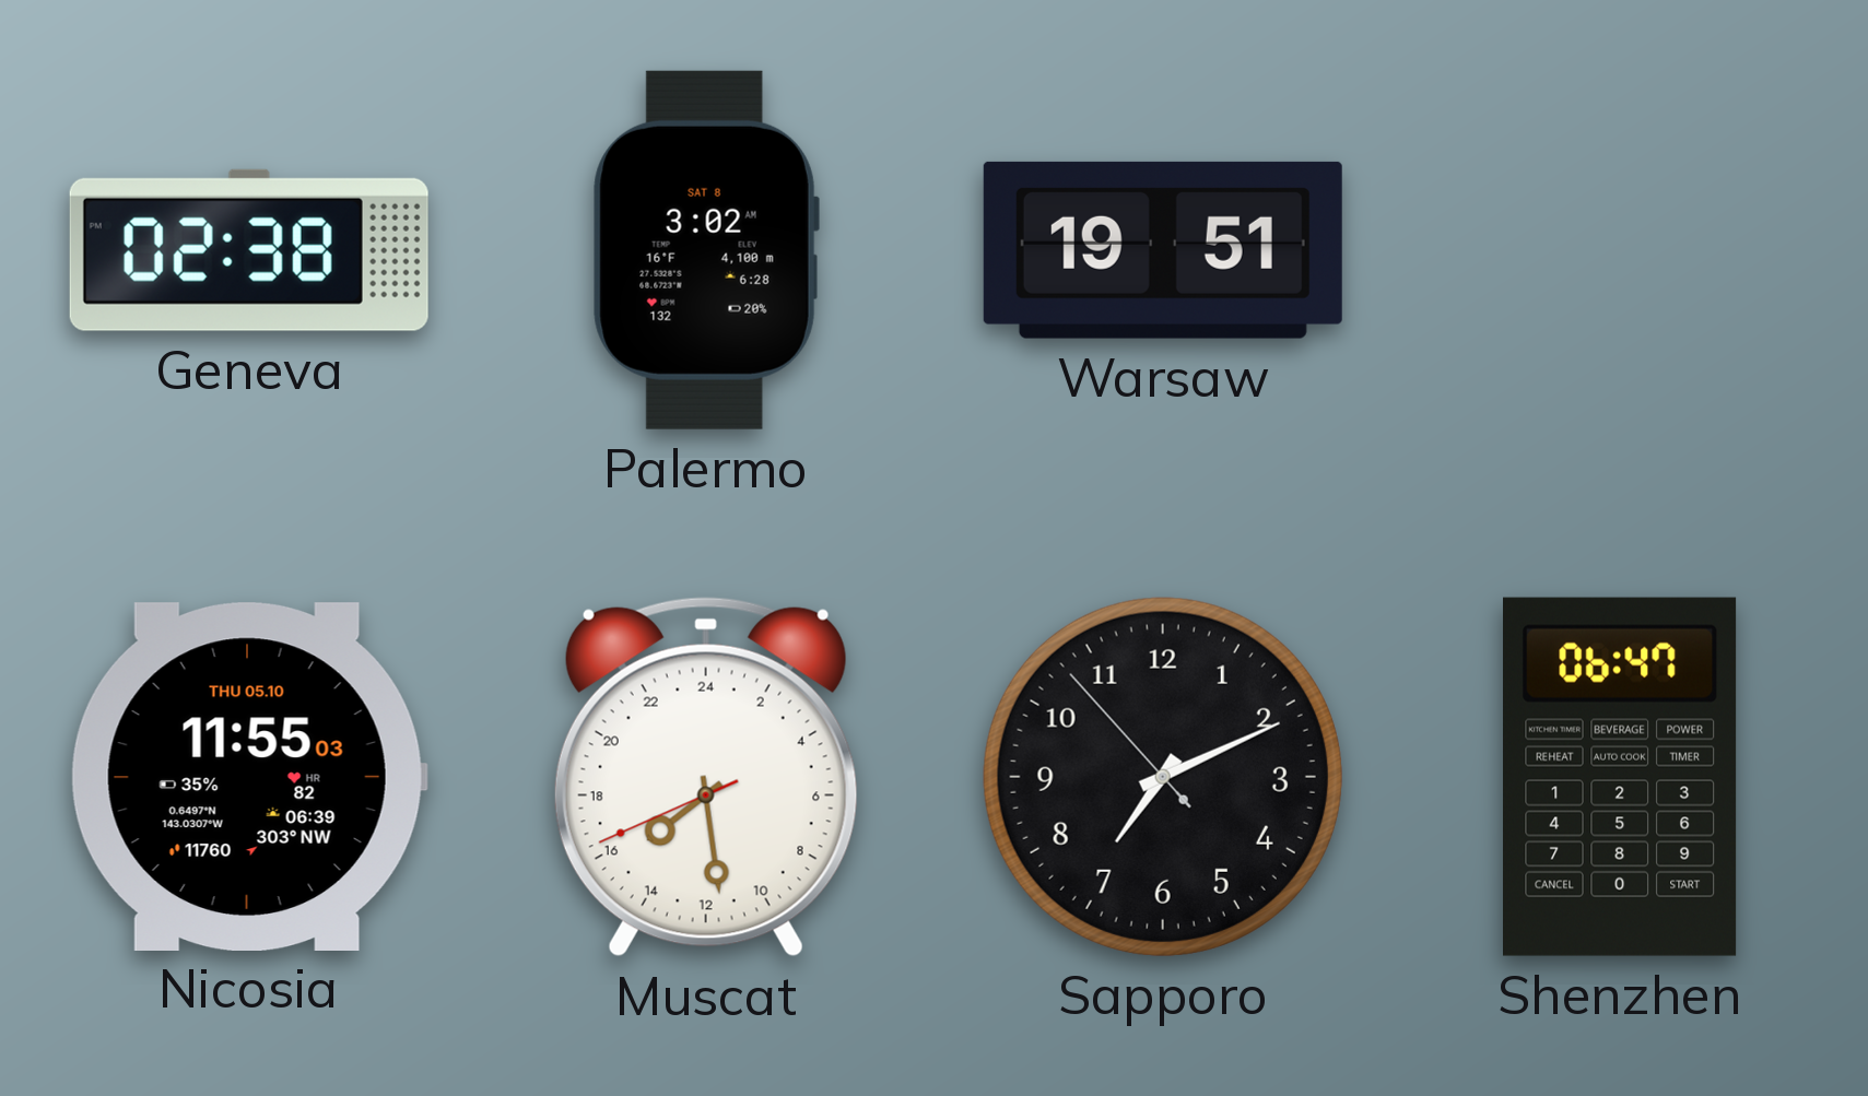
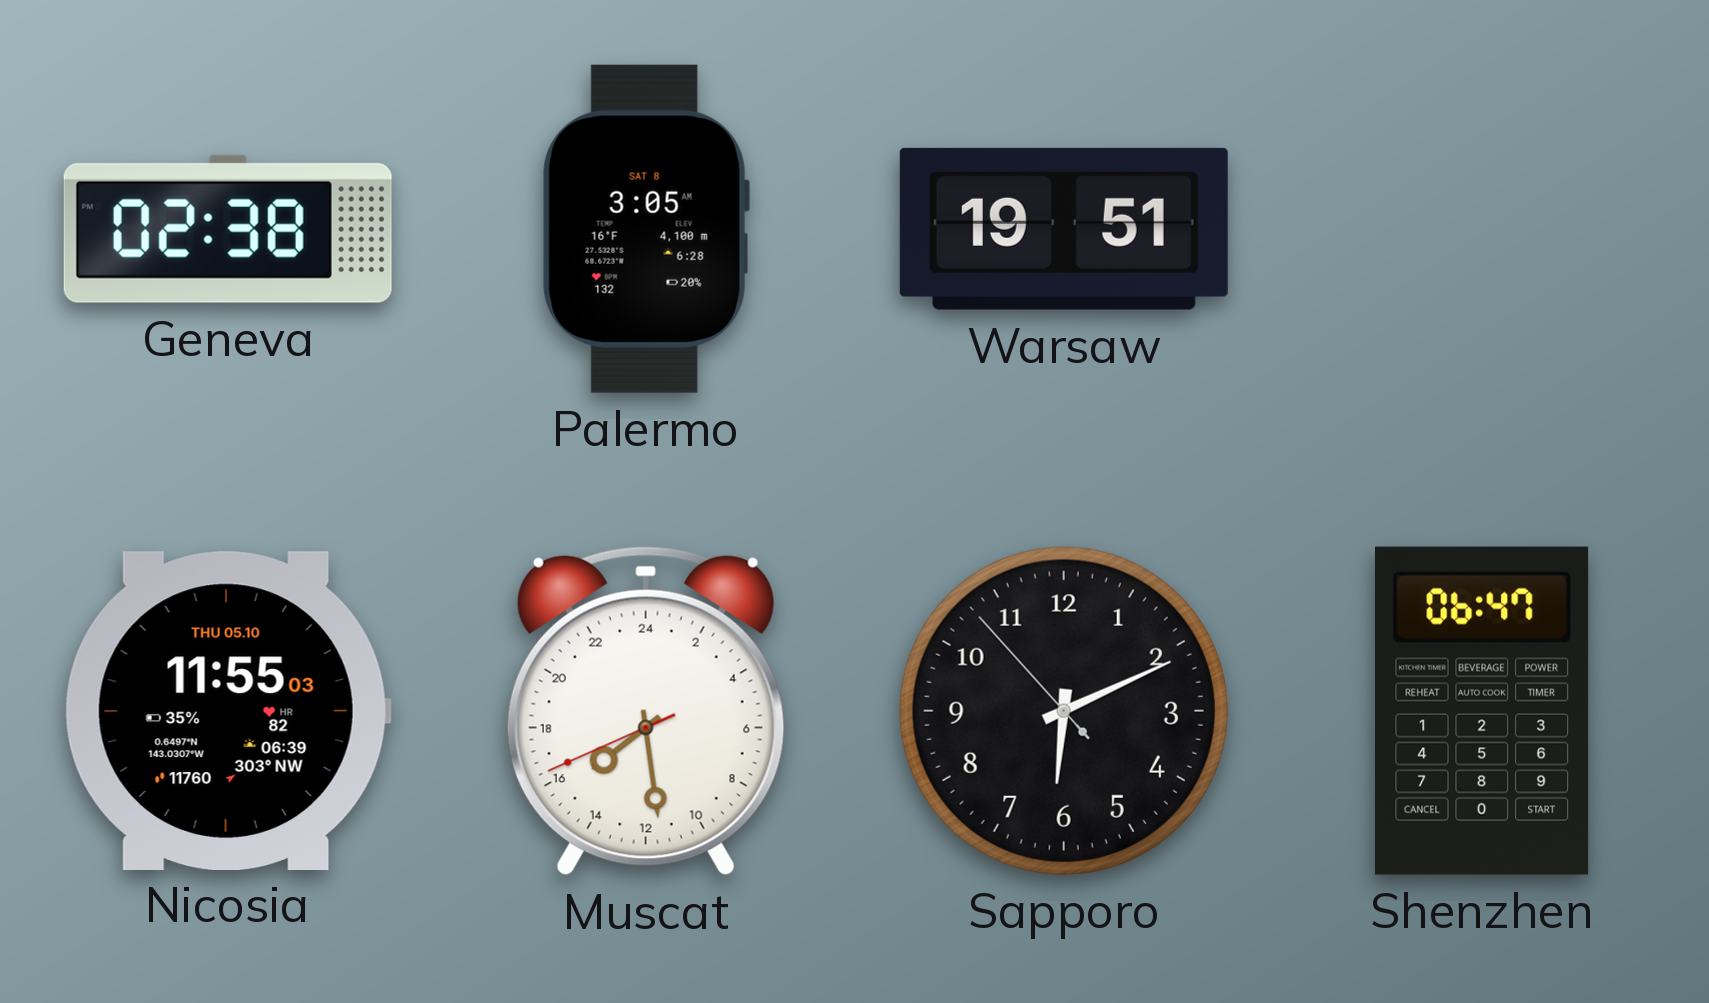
Palermo: 3:02 -> 3:05 (646, 229)
Sapporo: 7:10 -> 6:10 (1064, 711)
